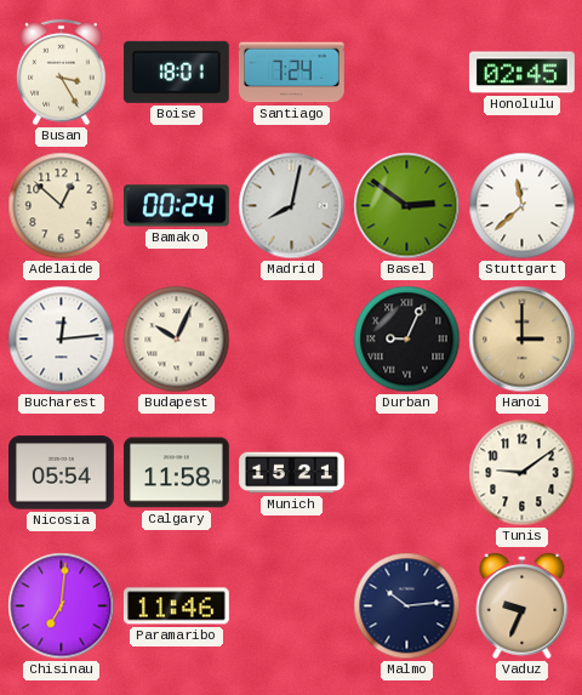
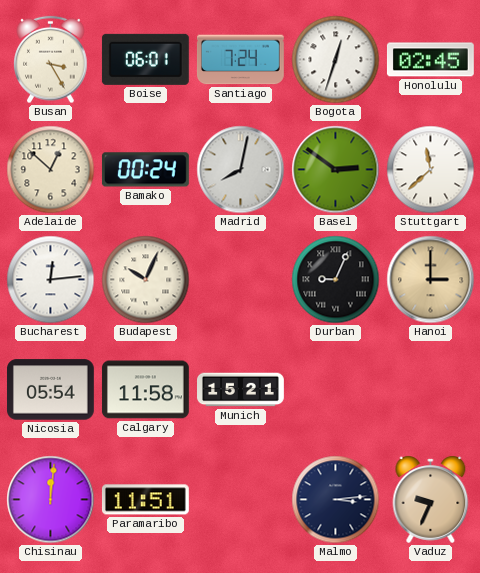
Boise: 18:01 -> 06:01 (145, 59)
Bogota: none -> 12:33 (336, 60)
Tunis: 9:09 -> none (523, 473)
Chisinau: 7:01 -> 12:01 (51, 500)
Paramaribo: 11:46 -> 11:51 (145, 500)
Malmo: 10:14 -> 3:14 (336, 500)
